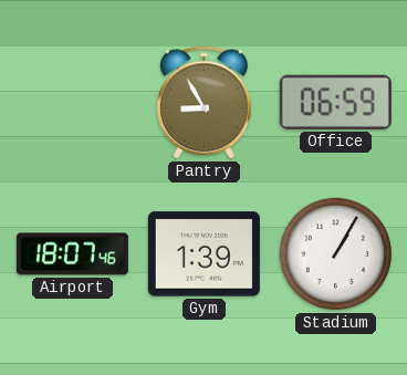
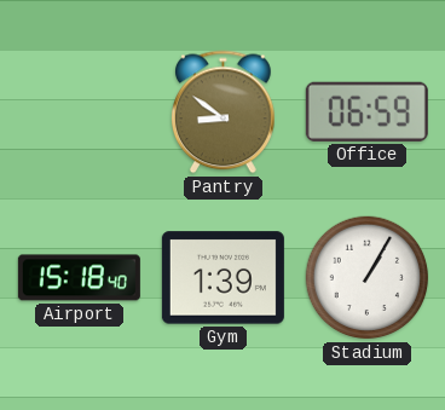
Pantry: 8:55 -> 8:51 (224, 112)
Airport: 18:07 -> 15:18 (79, 278)
